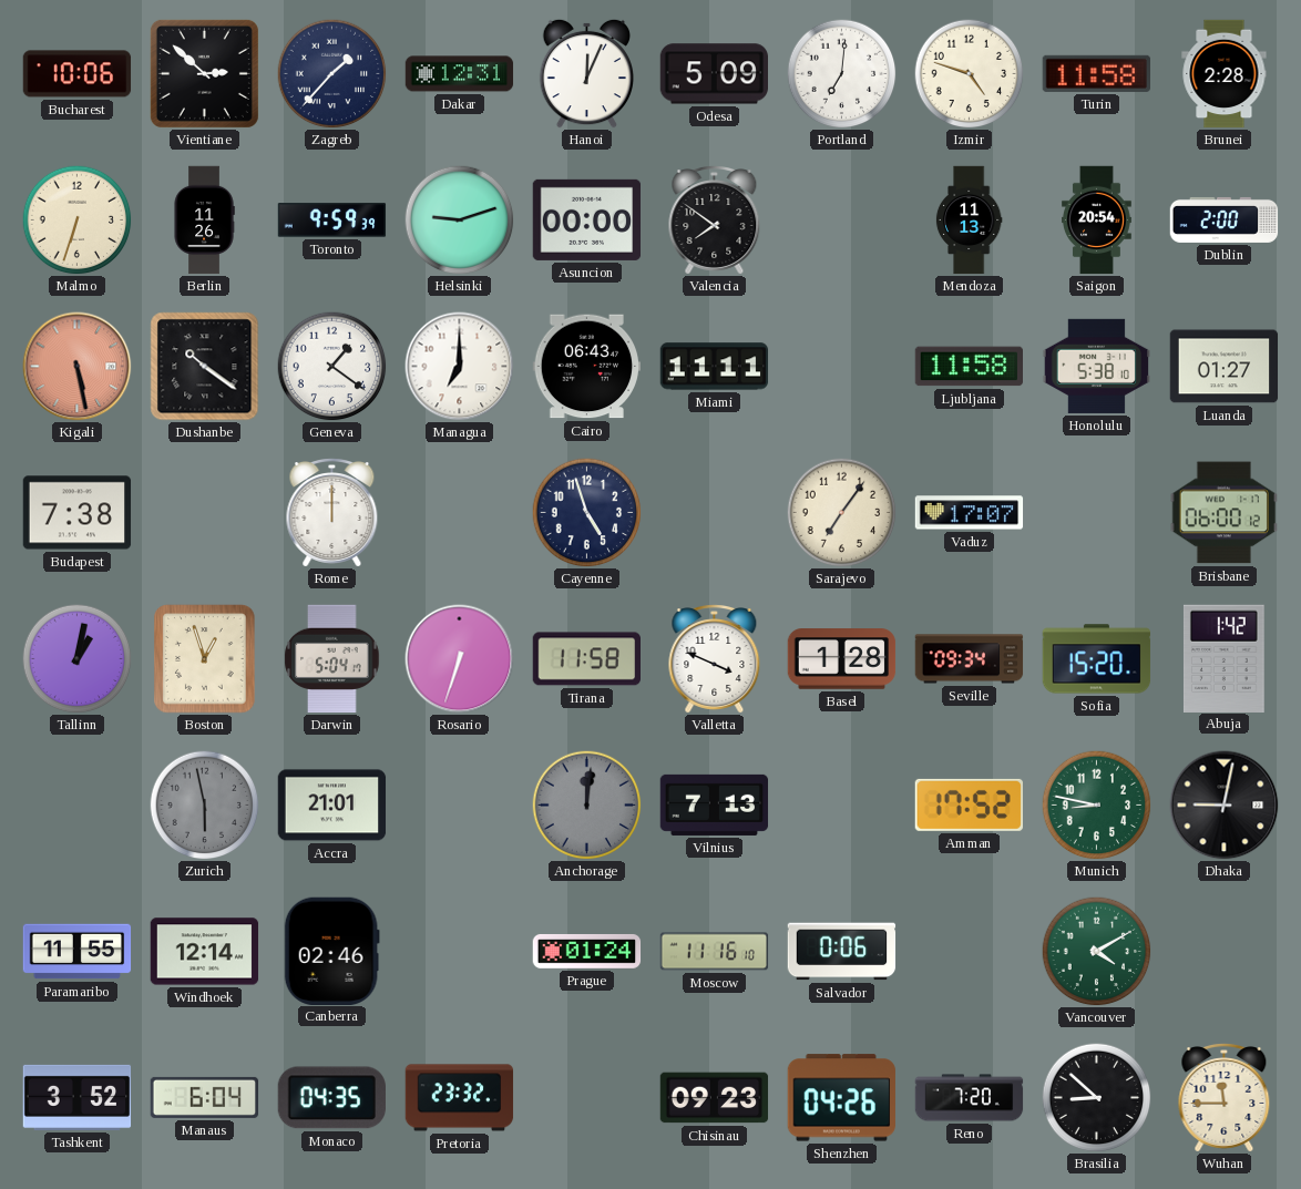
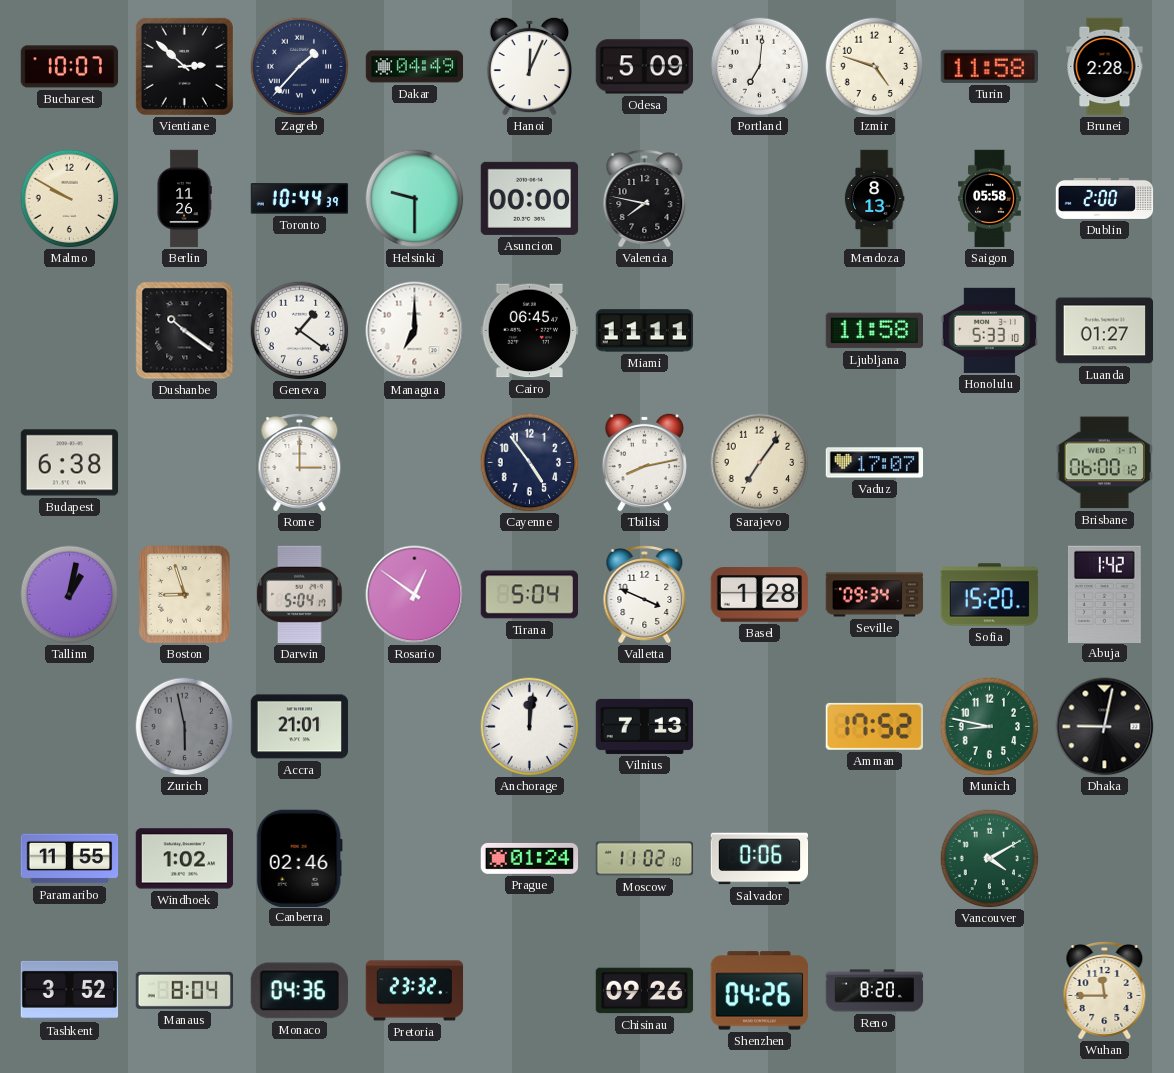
Bucharest: 10:06 -> 10:07 (70, 67)
Dakar: 12:31 -> 04:49 (415, 67)
Malmo: 6:33 -> 9:50 (70, 199)
Toronto: 9:59 -> 10:44 (300, 199)
Helsinki: 9:12 -> 9:30 (415, 199)
Valencia: 7:51 -> 7:47 (645, 199)
Mendoza: 11:13 -> 8:13 (874, 199)
Saigon: 20:54 -> 05:58 (990, 199)
Kigali: 5:28 -> none (78, 367)
Cairo: 06:43 -> 06:45 (530, 331)
Honolulu: 5:38 -> 5:33 (989, 330)
Budapest: 7:38 -> 6:38 (70, 463)
Rome: 12:00 -> 3:00 (300, 463)
Cayenne: 4:57 -> 4:54 (530, 463)
Tbilisi: none -> 8:13 (644, 462)
Boston: 12:57 -> 8:57 (185, 595)
Rosario: 6:33 -> 12:51 (415, 595)
Tirana: 11:58 -> 5:04 (529, 595)
Anchorage dial: grey -> white (530, 727)
Windhoek: 12:14 -> 1:02 (185, 859)
Moscow: 11:16 -> 11:02 (645, 859)
Manaus: 6:04 -> 8:04 (185, 990)
Monaco: 04:35 -> 04:36 (299, 991)
Chisinau: 09:23 -> 09:26 (645, 991)
Reno: 7:20 -> 8:20 (875, 991)
Brasilia: 8:52 -> none (1097, 1098)
